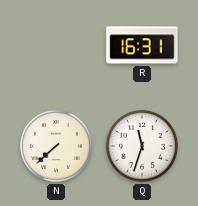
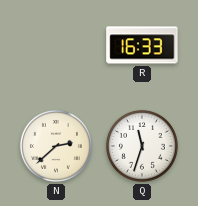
R: 16:31 -> 16:33 (142, 45)
N: 7:38 -> 2:38 (56, 146)
